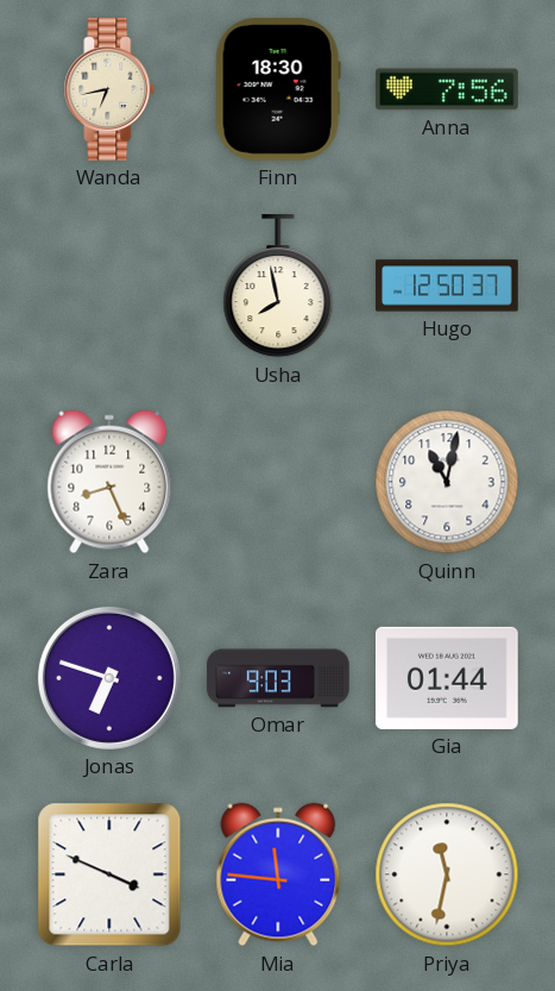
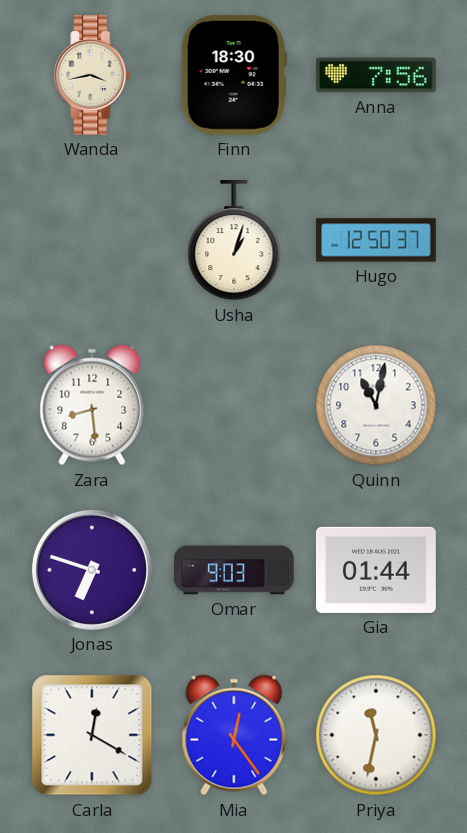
Wanda: 6:43 -> 3:43 (92, 76)
Usha: 7:58 -> 1:03 (234, 241)
Zara: 8:26 -> 8:29 (92, 405)
Carla: 3:49 -> 12:20 (92, 735)
Mia: 11:46 -> 12:24 (234, 735)
